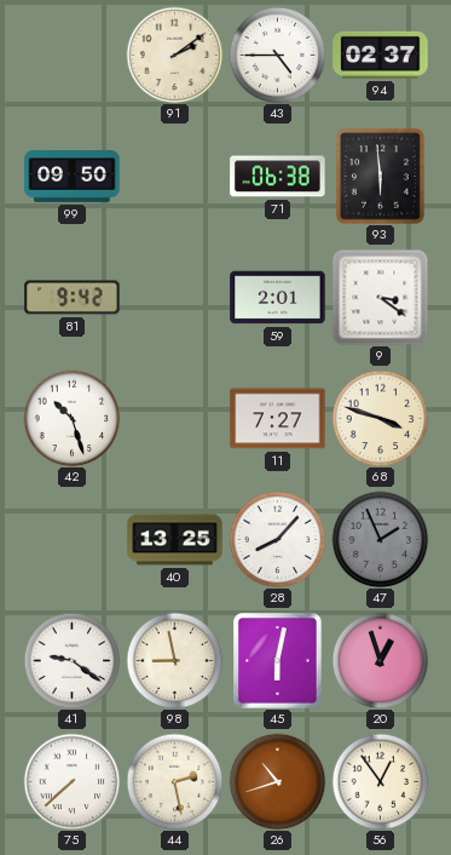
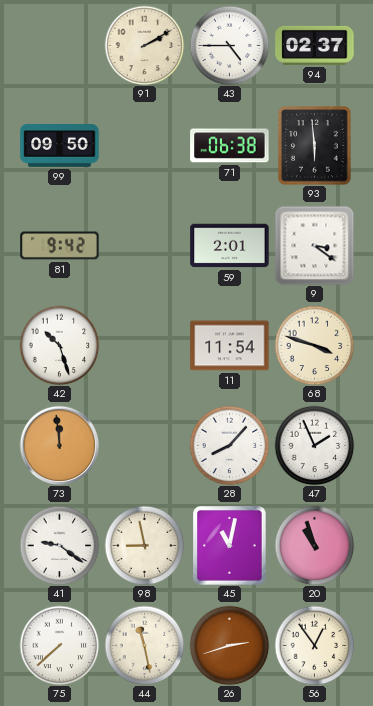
91: 2:09 -> 2:10 (144, 45)
11: 7:27 -> 11:54 (230, 346)
73: none -> 11:59 (59, 445)
40: 13:25 -> none (175, 540)
47 dial: grey -> white (314, 445)
45: 6:02 -> 11:02 (230, 546)
20: 12:57 -> 10:57 (314, 545)
44: 2:28 -> 11:28 (144, 645)
26: 10:42 -> 2:42 (229, 645)
